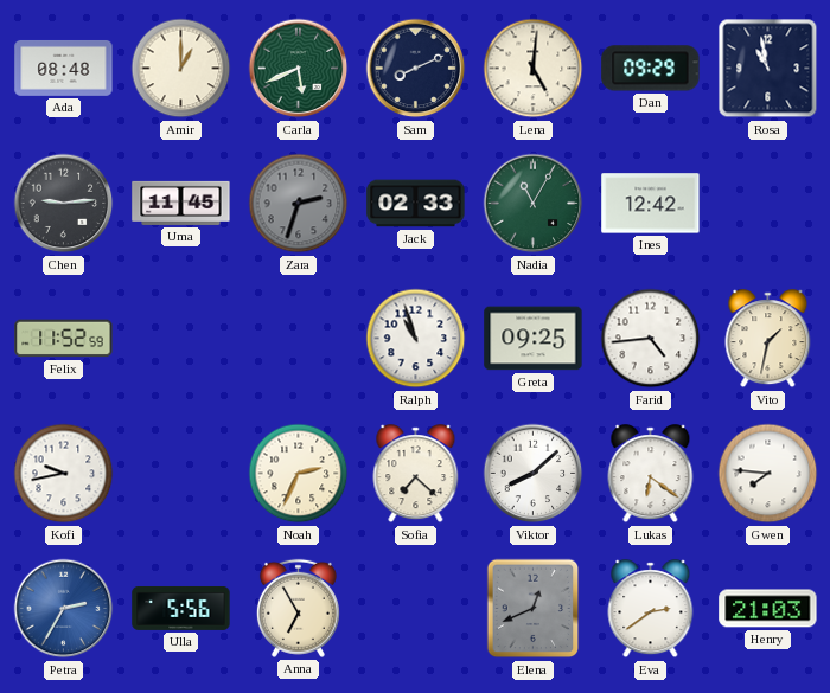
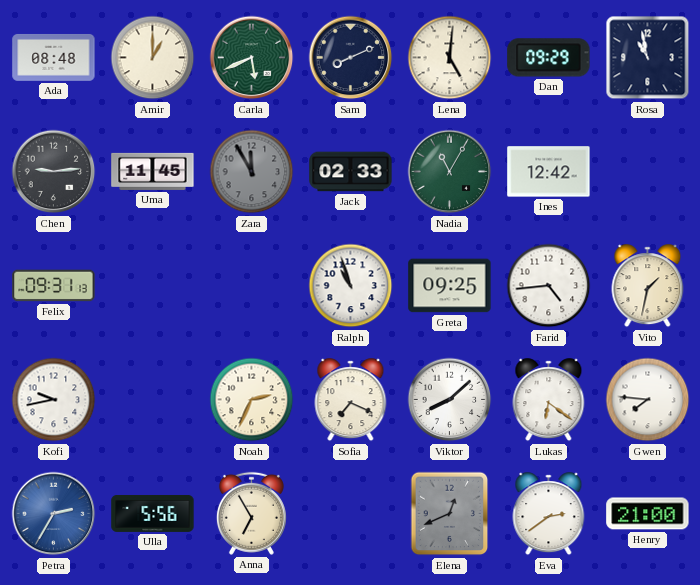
Zara: 2:33 -> 11:55 (252, 172)
Felix: 11:52 -> 09:31 (54, 286)
Sofia: 7:22 -> 7:19 (351, 400)
Henry: 21:03 -> 21:00 (648, 514)
